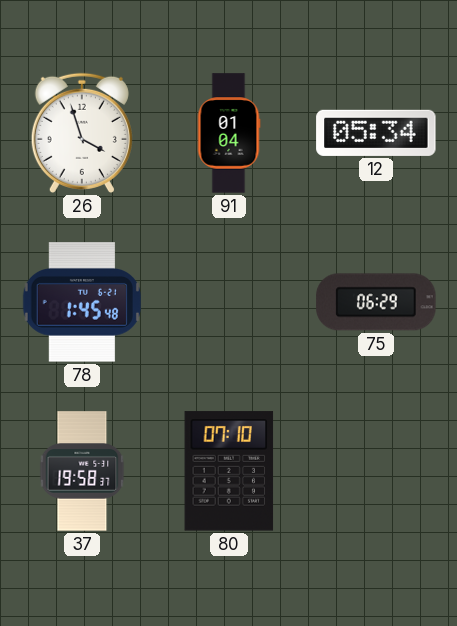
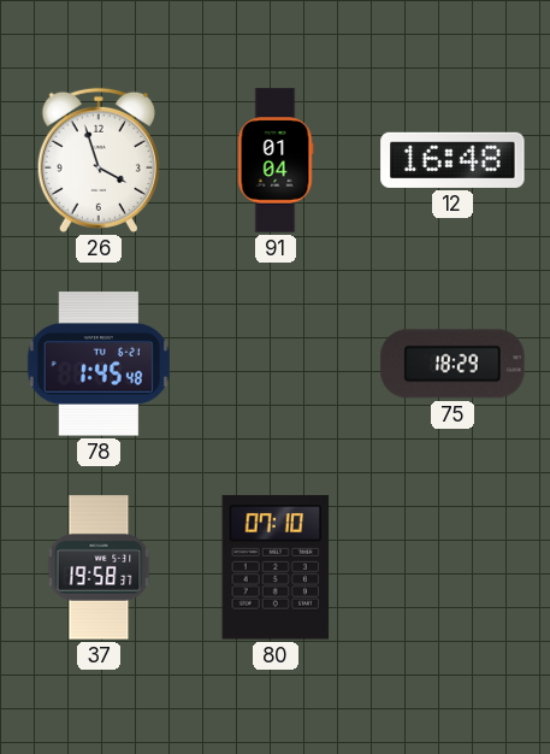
12: 05:34 -> 16:48 (453, 160)
75: 06:29 -> 18:29 (453, 364)
